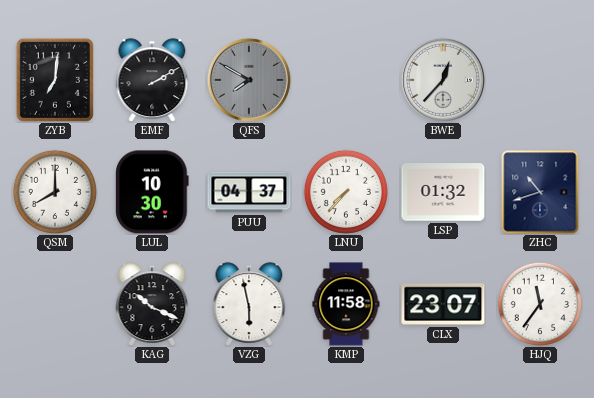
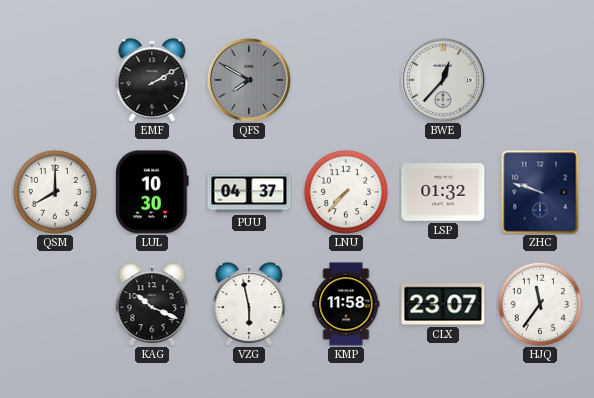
ZYB: 7:01 -> none (55, 80)
ZHC: 10:42 -> 9:48 (540, 192)
